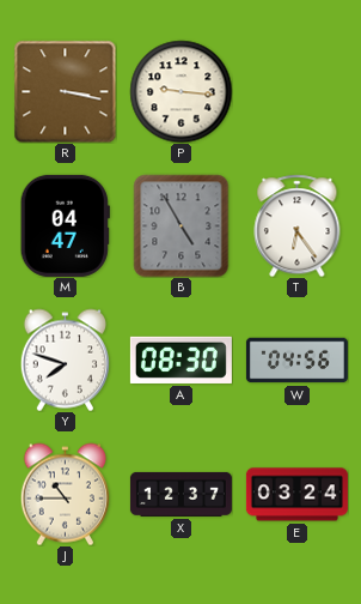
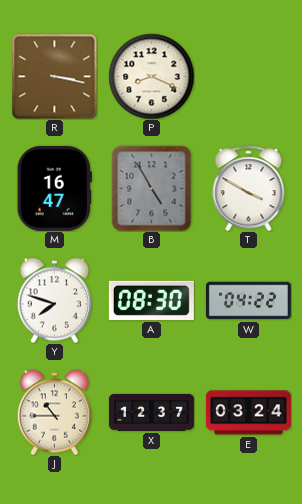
P: 9:16 -> 8:19 (151, 76)
M: 04:47 -> 16:47 (54, 188)
T: 6:24 -> 3:50 (249, 188)
W: 04:56 -> 04:22 (248, 301)
